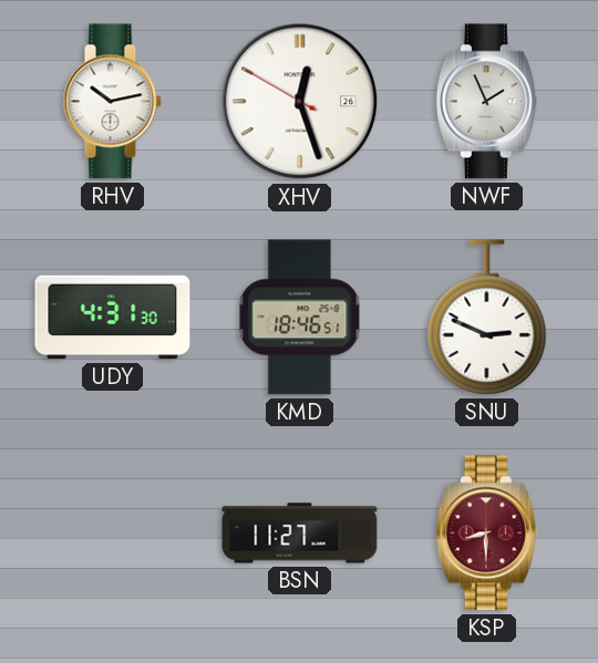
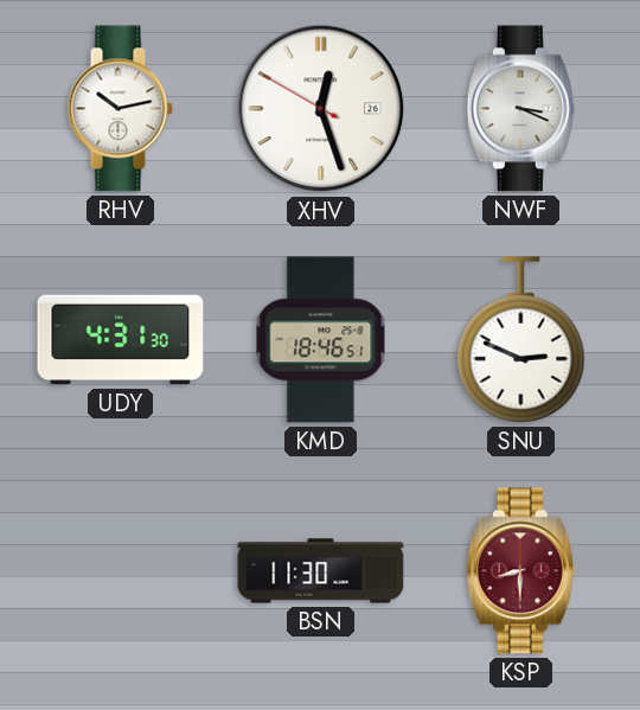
NWF: 1:56 -> 3:19 (520, 109)
BSN: 11:27 -> 11:30 (321, 571)
